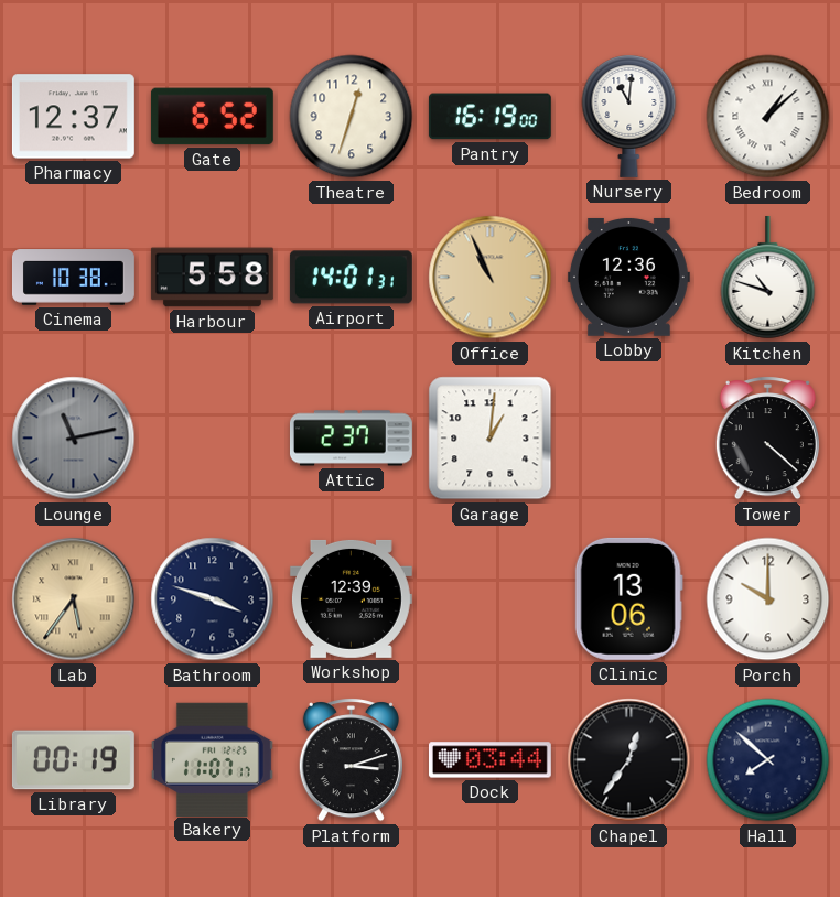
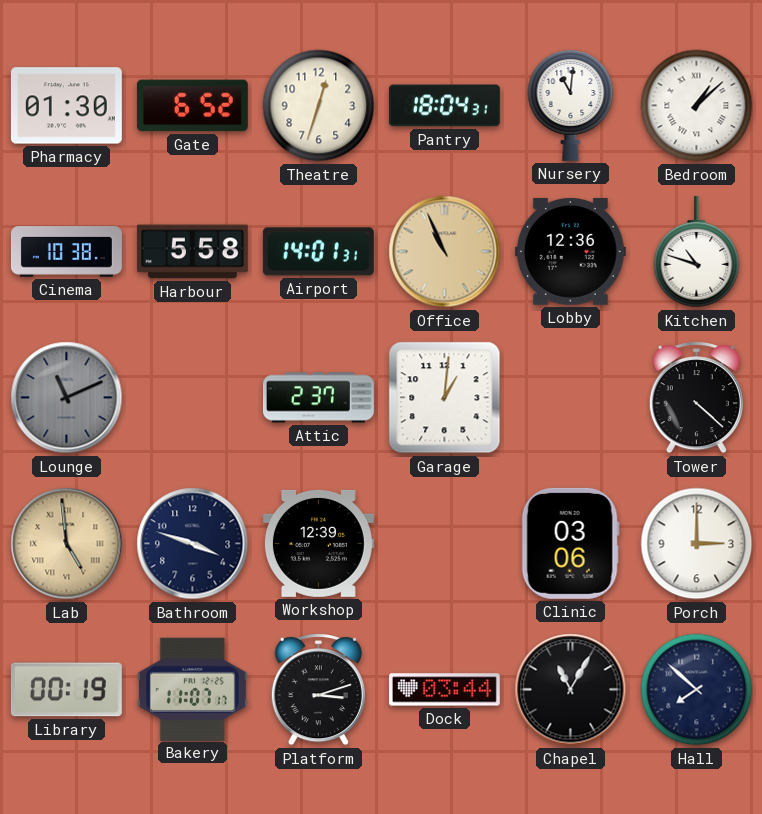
Pharmacy: 12:37 -> 01:30 (66, 106)
Pantry: 16:19 -> 18:04 (444, 106)
Lounge: 11:13 -> 11:11 (67, 398)
Lab: 5:36 -> 4:59 (67, 544)
Clinic: 13:06 -> 03:06 (570, 543)
Porch: 10:00 -> 3:00 (697, 544)
Chapel: 12:36 -> 11:05 (571, 690)
